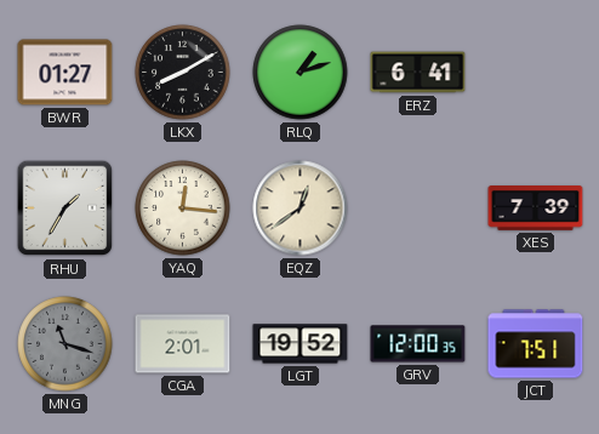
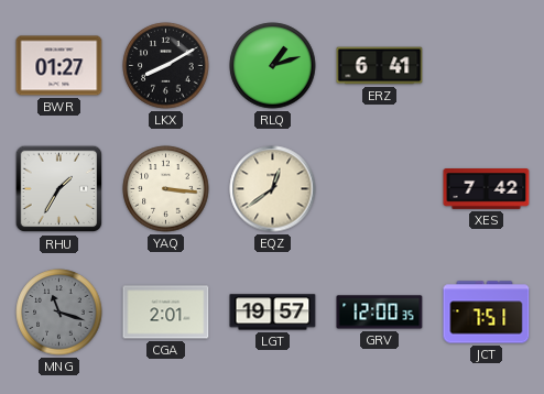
YAQ: 12:16 -> 3:16 (166, 189)
XES: 7:39 -> 7:42 (487, 189)
LGT: 19:52 -> 19:57 (273, 313)
